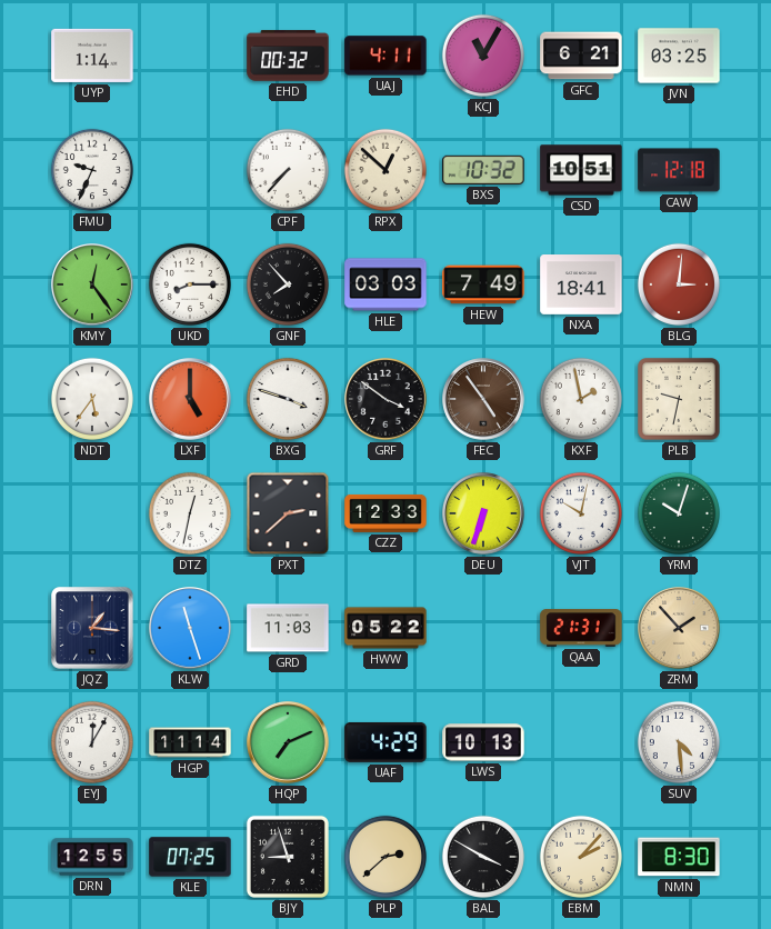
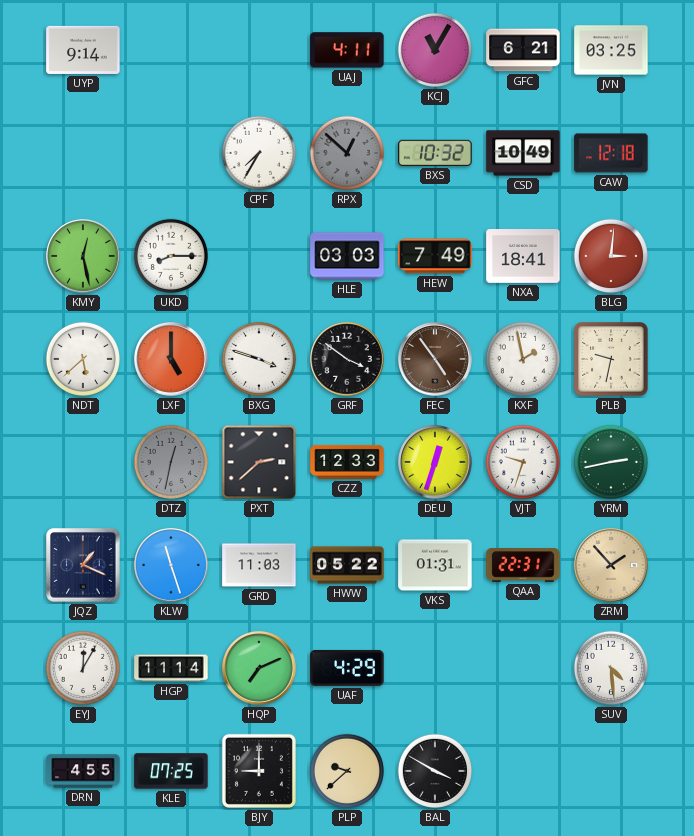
UYP: 1:14 -> 9:14 (83, 50)
EHD: 00:32 -> none (288, 56)
FMU: 9:34 -> none (92, 170)
CPF: 7:37 -> 7:35 (259, 153)
RPX dial: cream -> grey (347, 153)
CSD: 10:51 -> 10:49 (523, 153)
KMY: 12:24 -> 12:28 (83, 256)
GNF: 7:53 -> none (288, 284)
NDT: 5:36 -> 5:38 (83, 359)
DTZ dial: white -> grey (171, 462)
DEU: 6:33 -> 12:33 (435, 462)
VJT: 10:02 -> 9:33 (523, 462)
YRM: 10:03 -> 2:43 (611, 462)
JQZ: 1:16 -> 1:19 (83, 565)
VKS: none -> 01:31 (435, 565)
QAA: 21:31 -> 22:31 (523, 565)
LWS: 10:13 -> none (483, 742)
DRN: 12:55 -> 4:55 (83, 771)
BJY: 8:57 -> 9:00 (259, 771)
PLP: 2:38 -> 9:38 (347, 771)
EBM: 2:07 -> none (581, 857)
NMN: 8:30 -> none (679, 857)
